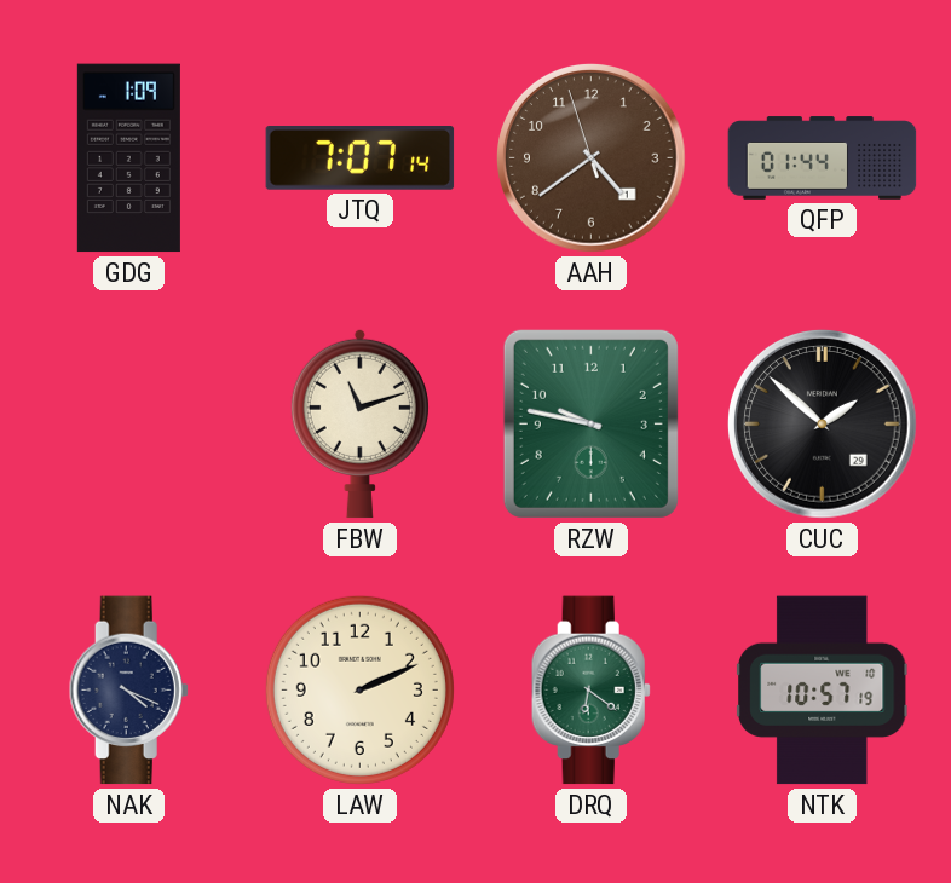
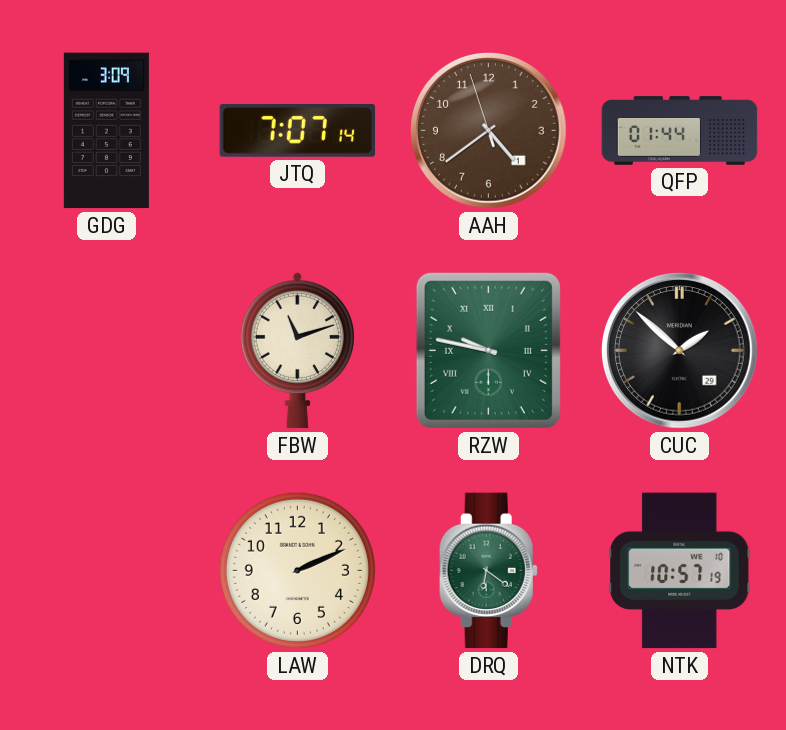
GDG: 1:09 -> 3:09 (106, 131)
RZW numerals: Arabic -> Roman (488, 350)
NAK: 4:19 -> none (128, 691)
